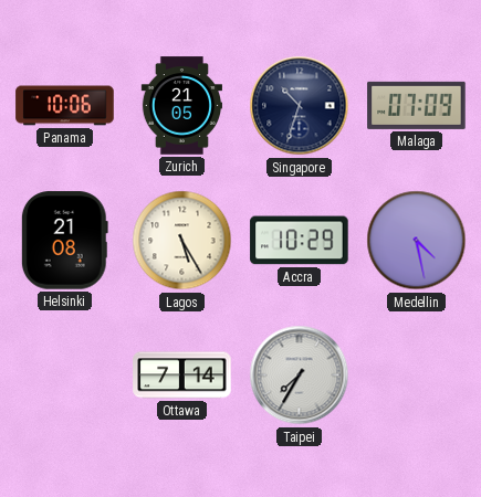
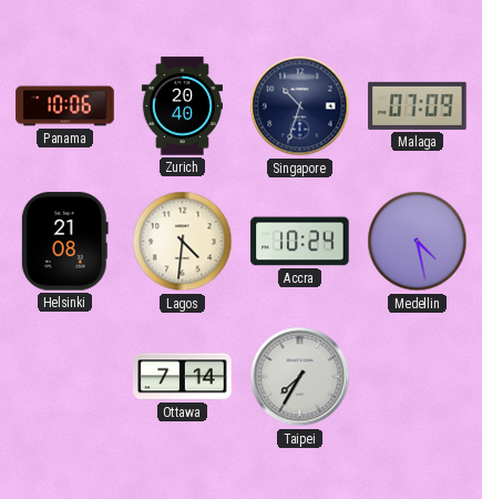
Zurich: 21:05 -> 20:40 (182, 106)
Lagos: 5:25 -> 4:31 (183, 242)
Accra: 10:29 -> 10:24 (300, 242)
